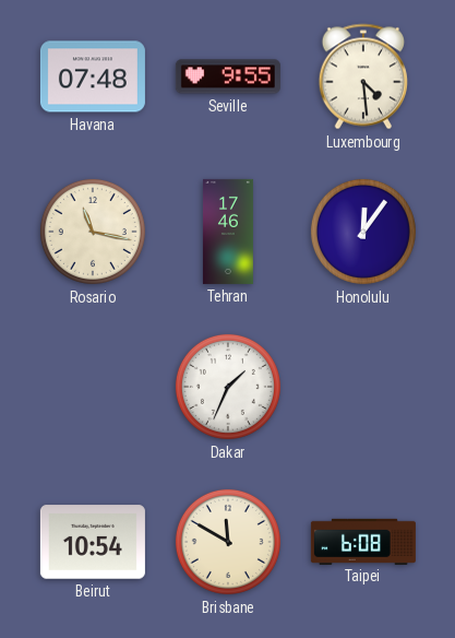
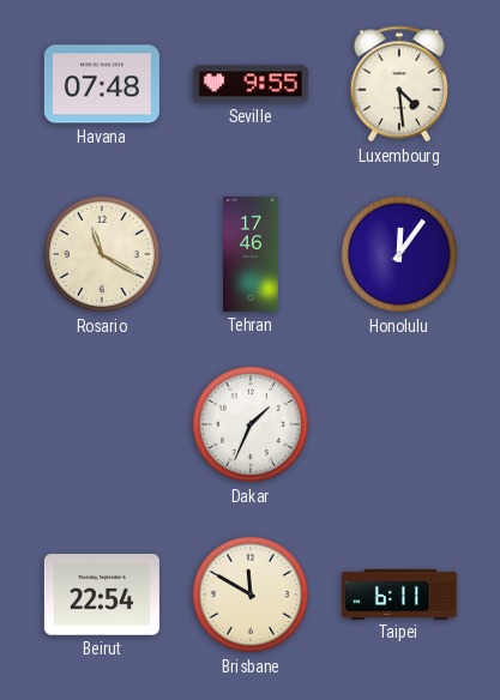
Rosario: 11:17 -> 11:20 (102, 254)
Beirut: 10:54 -> 22:54 (102, 595)
Taipei: 6:08 -> 6:11 (399, 593)
